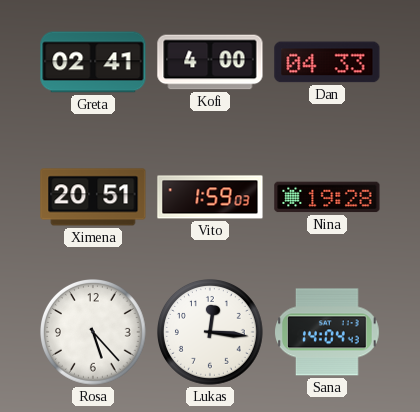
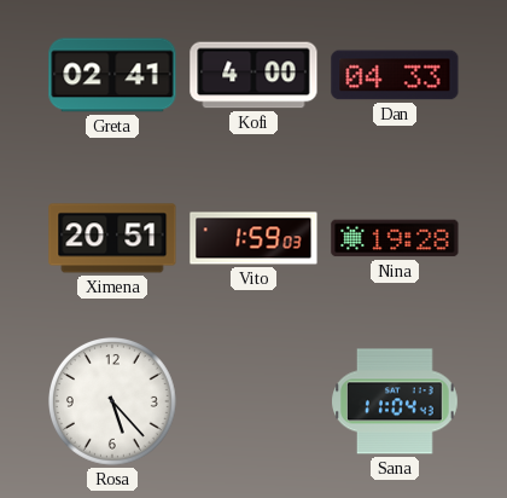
Lukas: 12:16 -> none (211, 333)
Sana: 14:04 -> 11:04 (396, 401)
